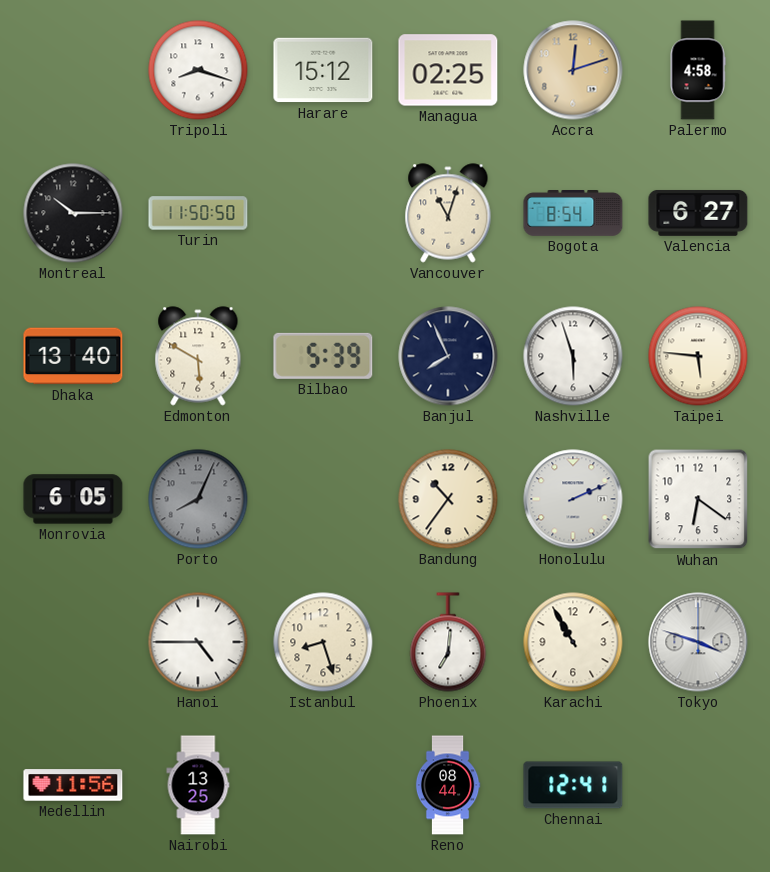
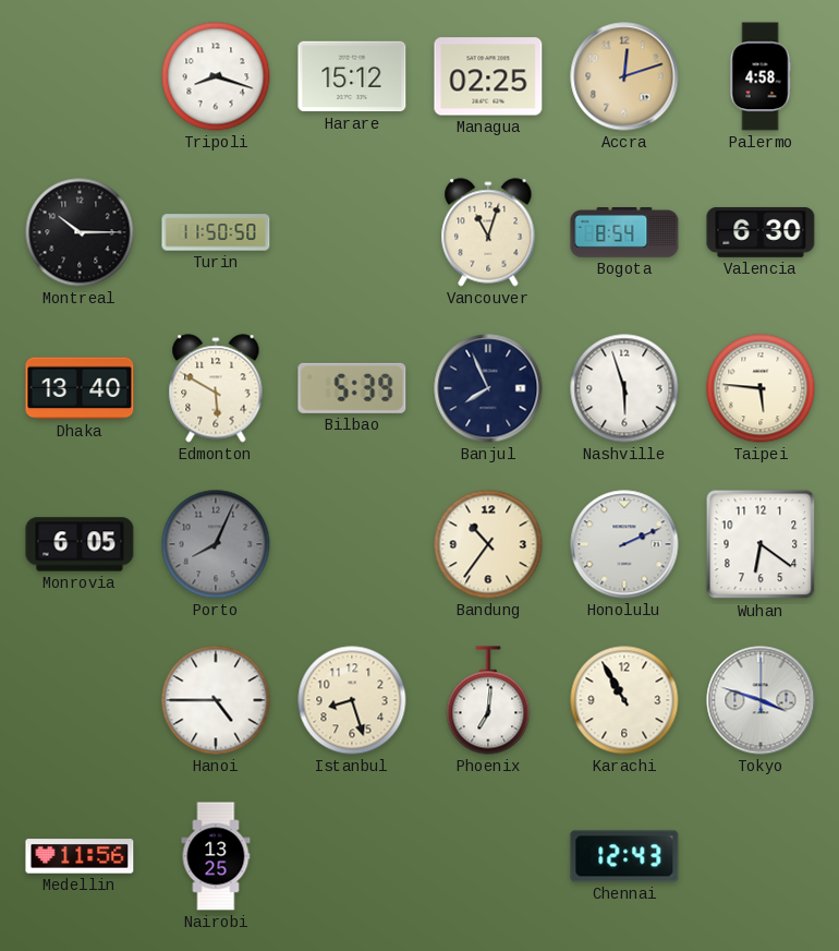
Valencia: 6:27 -> 6:30 (761, 232)
Reno: 08:44 -> none (448, 785)
Chennai: 12:41 -> 12:43 (624, 856)
